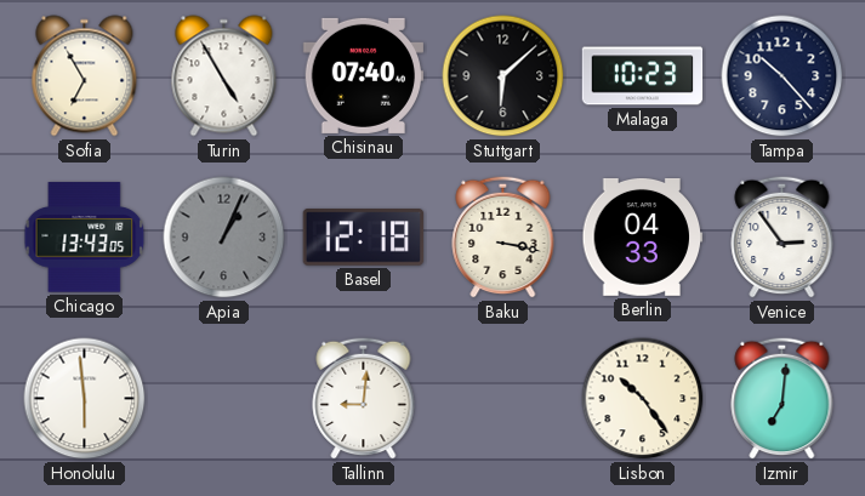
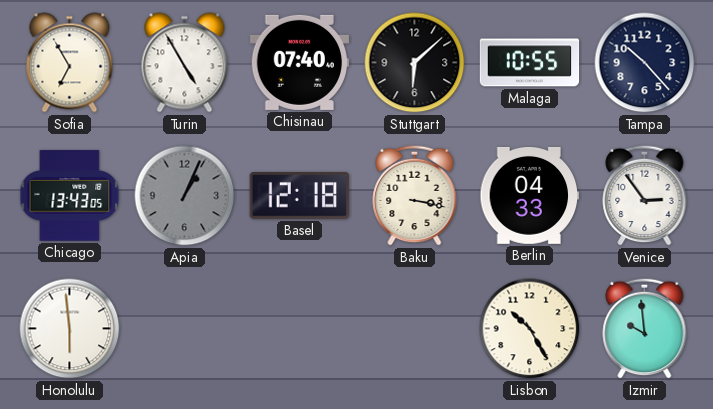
Malaga: 10:23 -> 10:55 (530, 63)
Tallinn: 9:01 -> none (364, 398)
Lisbon: 10:24 -> 10:25 (530, 329)
Izmir: 7:01 -> 9:59 (645, 328)
